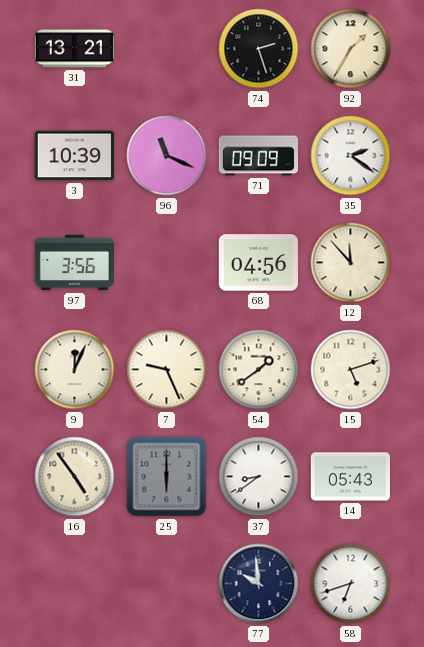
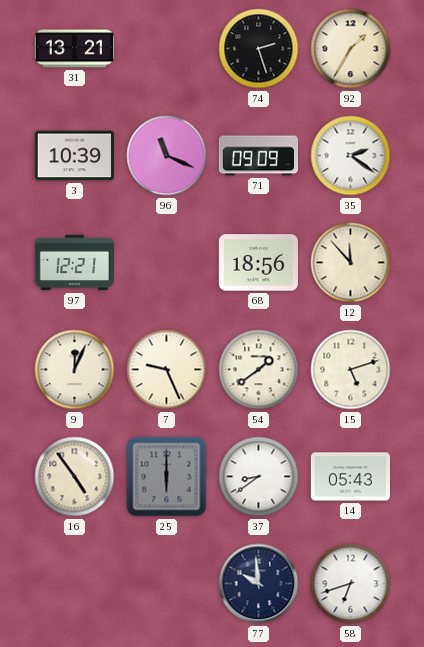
97: 3:56 -> 12:21 (74, 263)
68: 04:56 -> 18:56 (258, 263)
